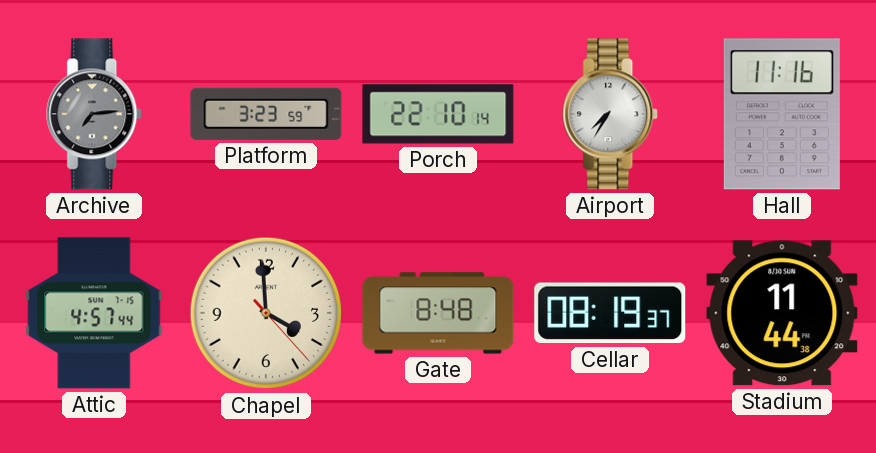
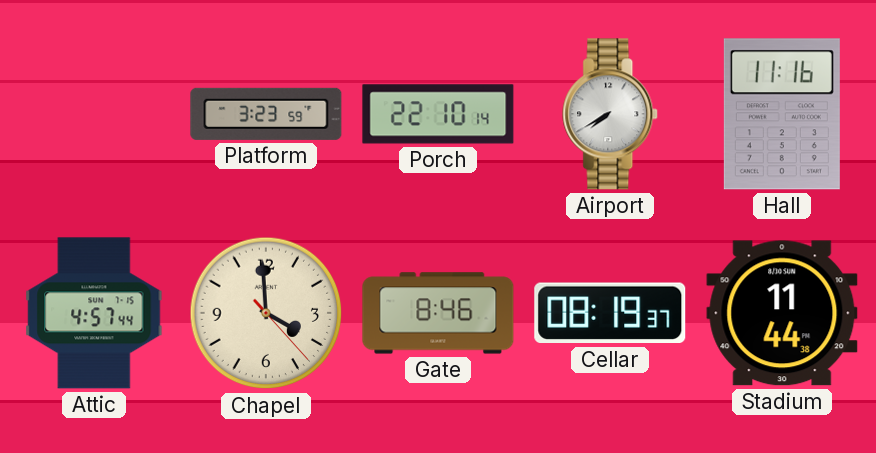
Archive: 7:14 -> none (95, 114)
Airport: 7:35 -> 7:40 (611, 114)
Gate: 8:48 -> 8:46 (438, 313)
